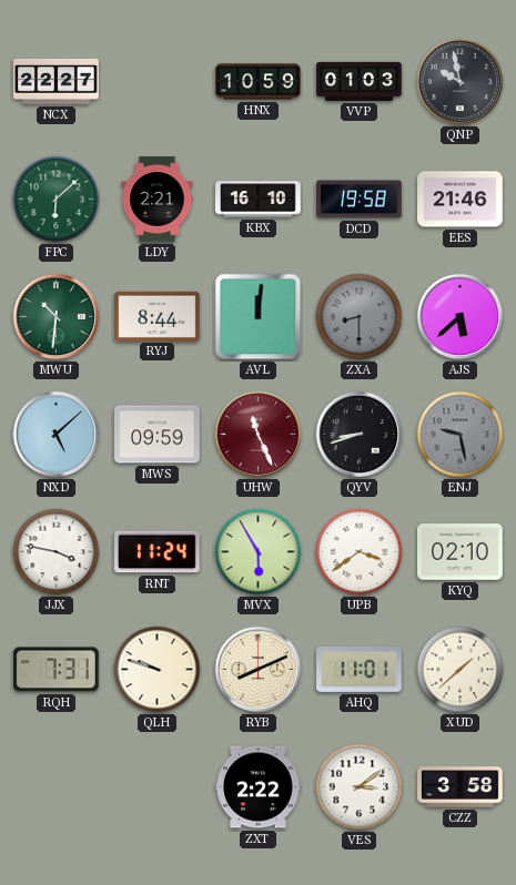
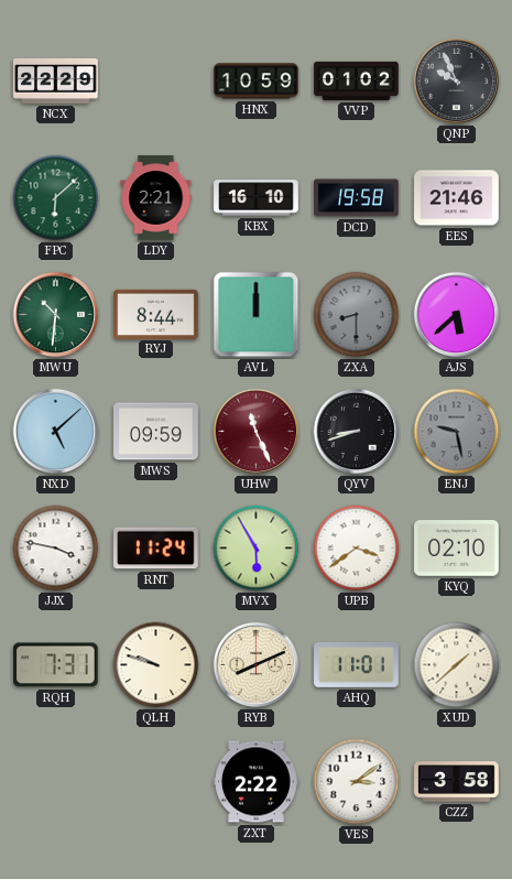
NCX: 22:27 -> 22:29 (56, 80)
VVP: 01:03 -> 01:02 (357, 80)
QNP: 9:58 -> 9:56 (457, 82)
AVL: 12:01 -> 12:00 (257, 315)
